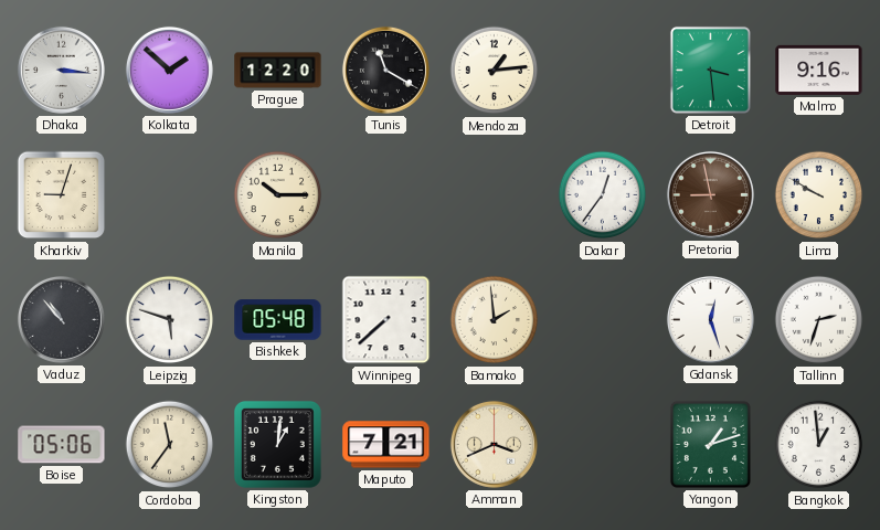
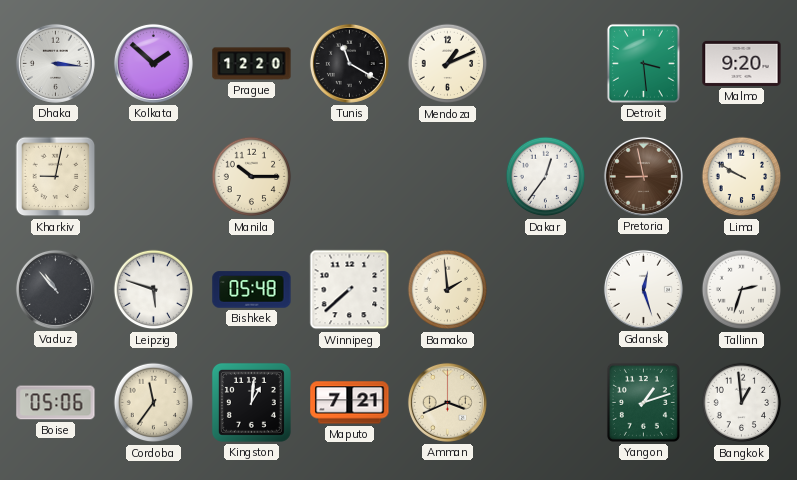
Mendoza: 1:14 -> 1:11 (448, 64)
Malmo: 9:16 -> 9:20 (742, 63)
Kharkiv: 9:03 -> 9:02 (56, 177)
